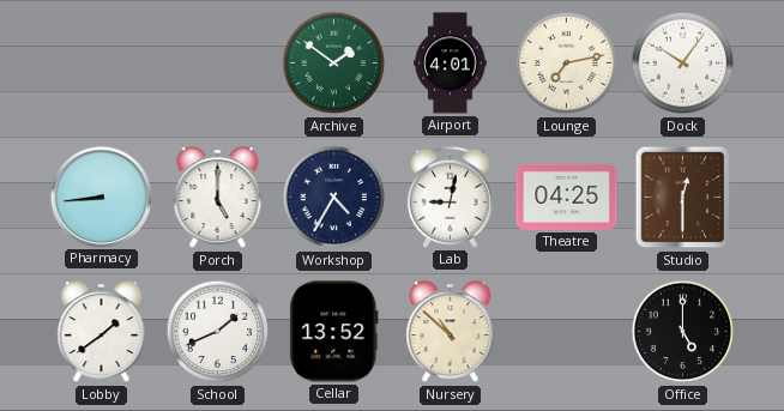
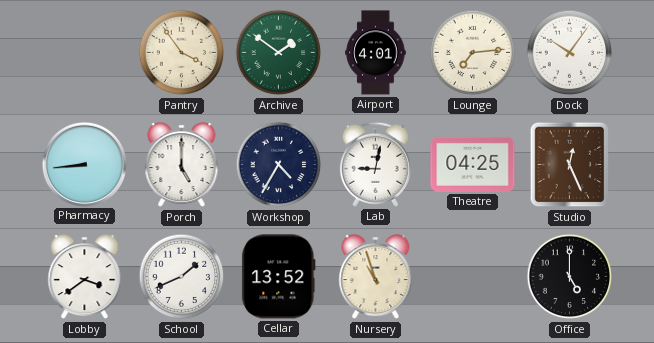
Pantry: none -> 3:54 (182, 53)
Lounge: 7:13 -> 7:14 (473, 53)
Studio: 12:30 -> 12:26 (570, 165)
Lobby: 1:39 -> 3:39 (85, 277)
Nursery: 10:52 -> 10:57 (376, 277)
